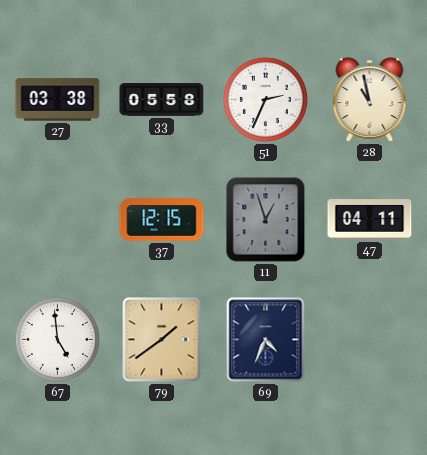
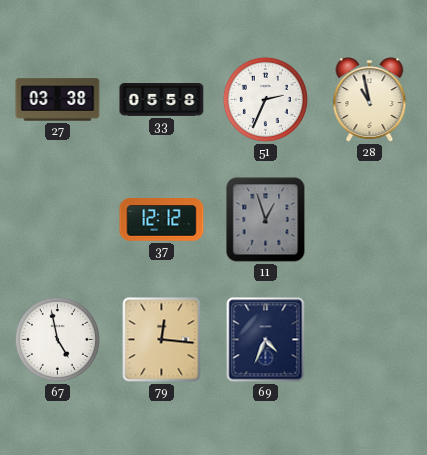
37: 12:15 -> 12:12 (162, 220)
47: 04:11 -> none (370, 220)
67: 4:59 -> 4:58 (57, 339)
79: 1:39 -> 12:16 (162, 340)
